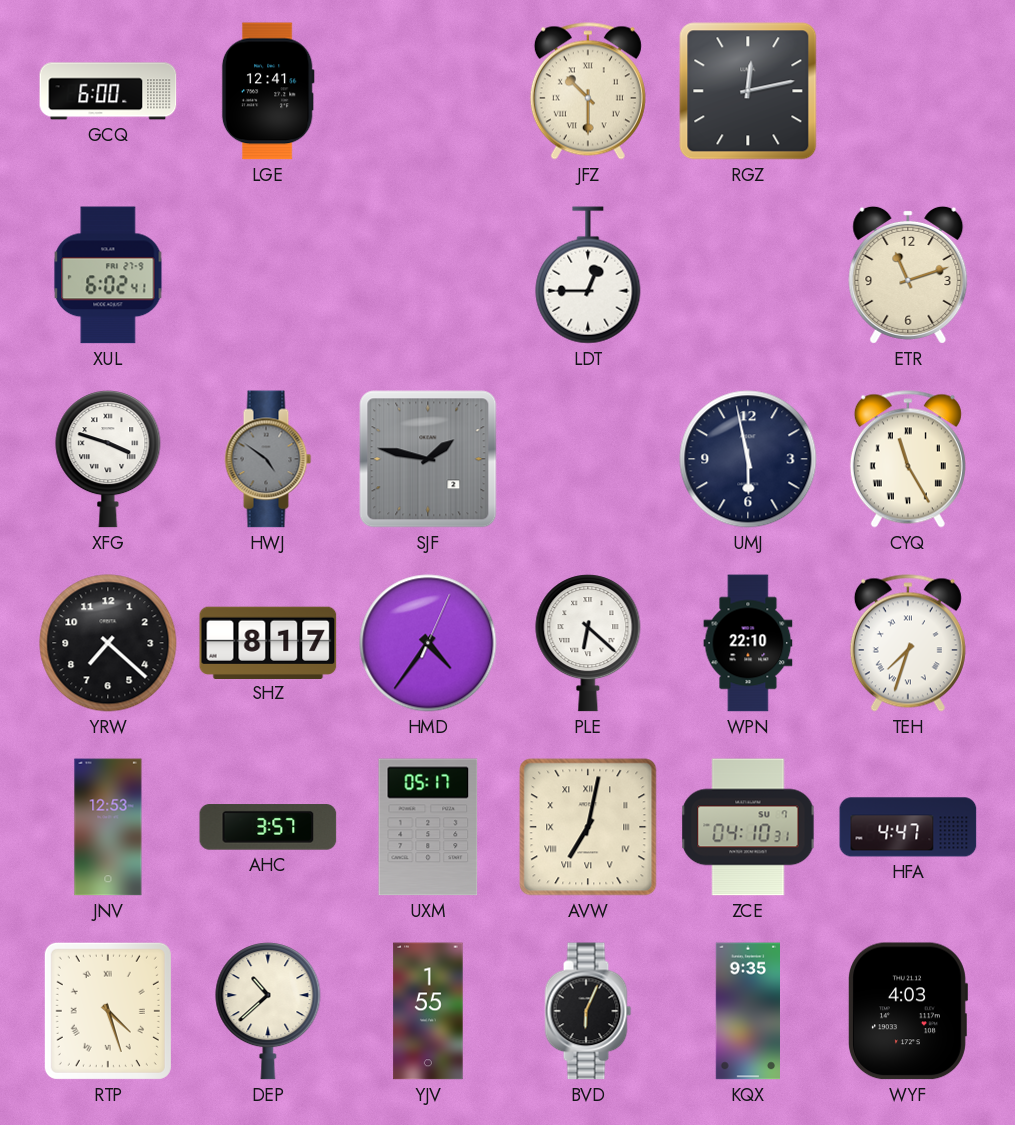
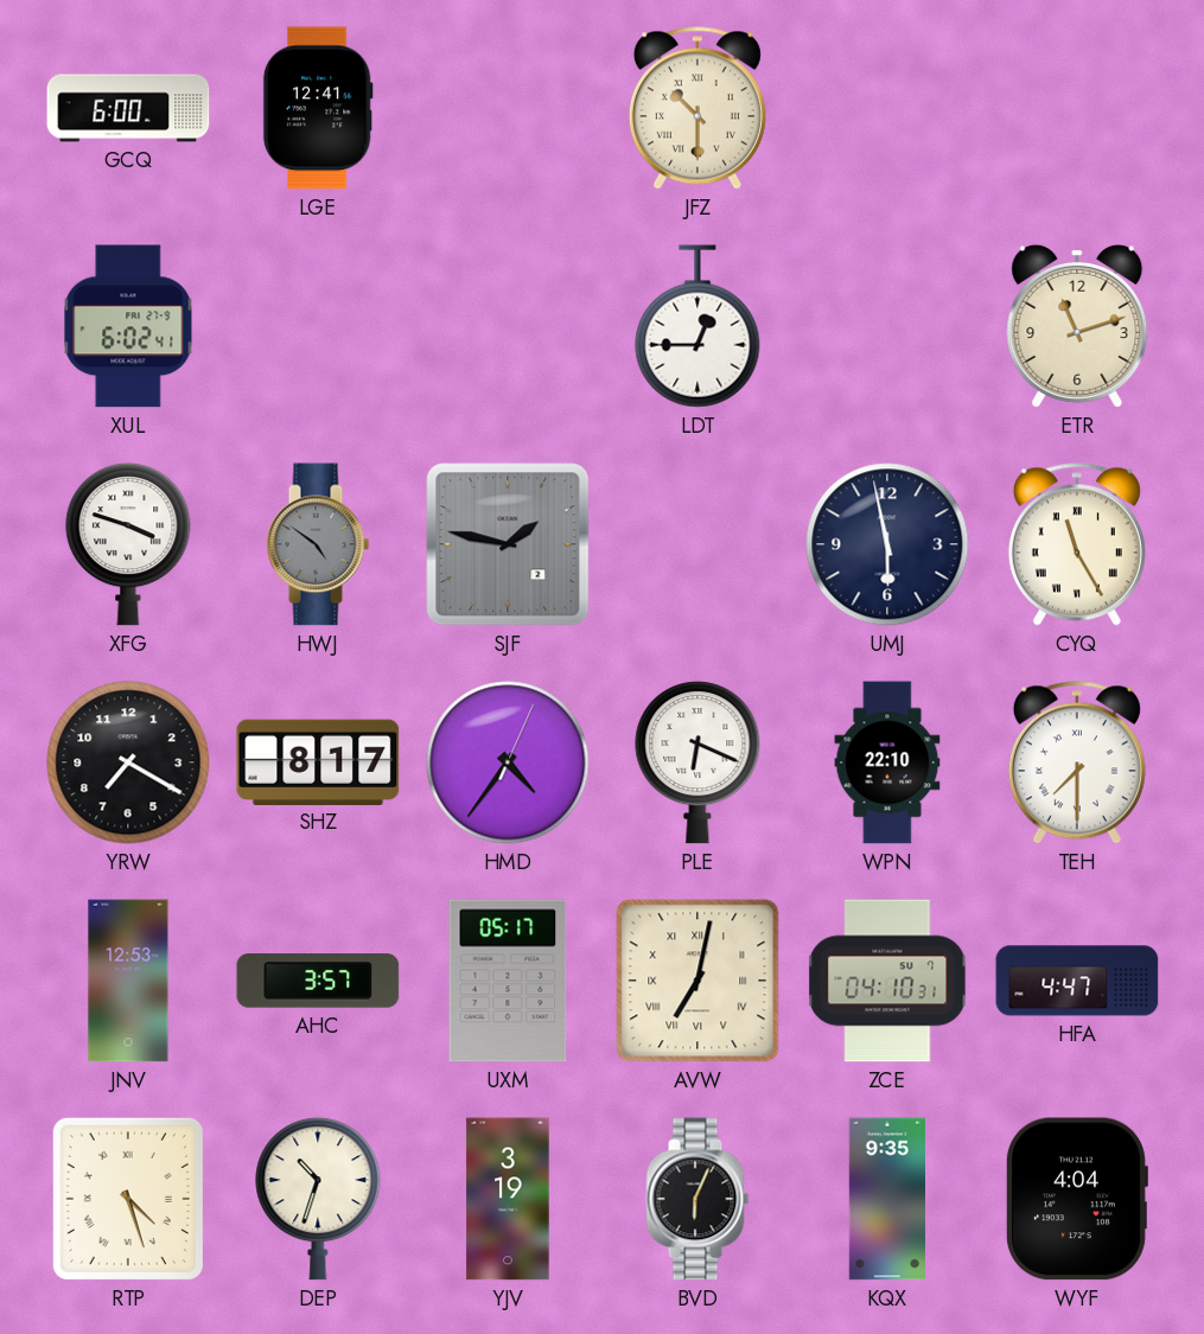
RGZ: 12:13 -> none (748, 91)
YRW: 7:22 -> 7:20 (128, 762)
PLE: 6:22 -> 6:19 (697, 762)
TEH: 7:33 -> 7:30 (1077, 762)
DEP: 10:38 -> 10:33 (318, 1199)
YJV: 1:55 -> 3:19 (508, 1199)
WYF: 4:03 -> 4:04 (1076, 1199)
